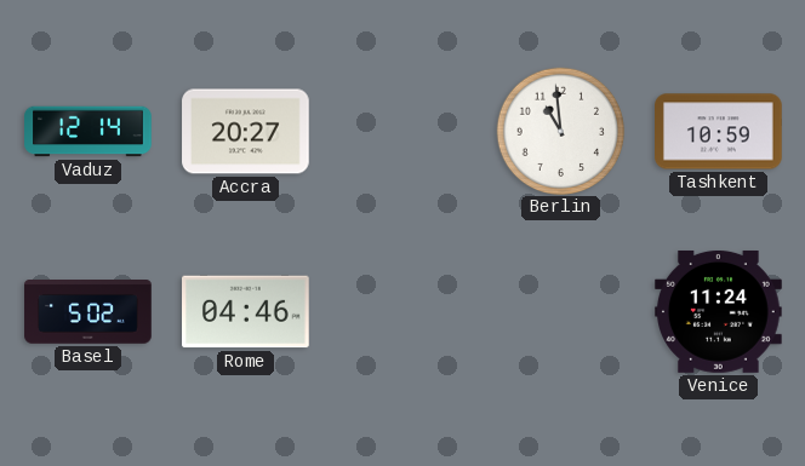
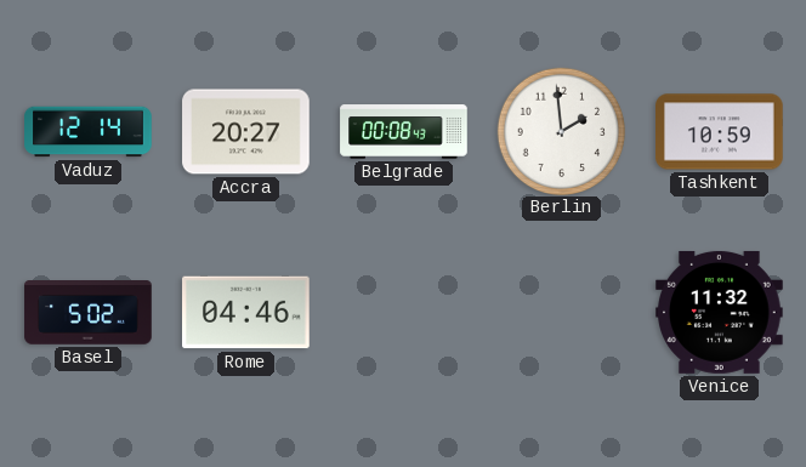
Belgrade: none -> 00:08 (404, 132)
Berlin: 10:59 -> 1:59 (561, 131)
Venice: 11:24 -> 11:32 (720, 312)
